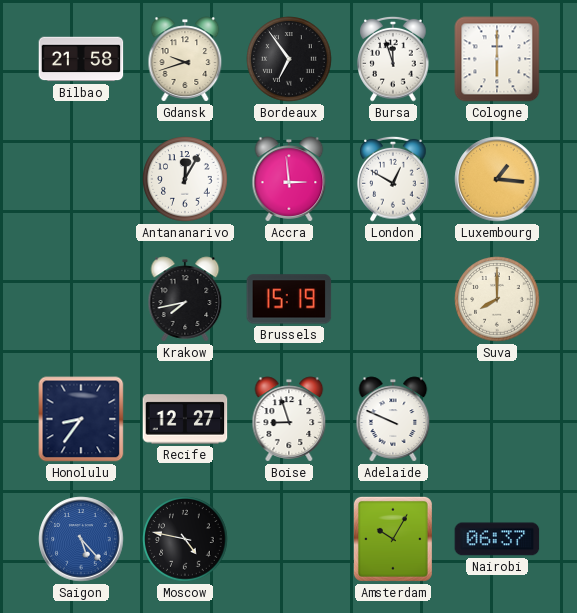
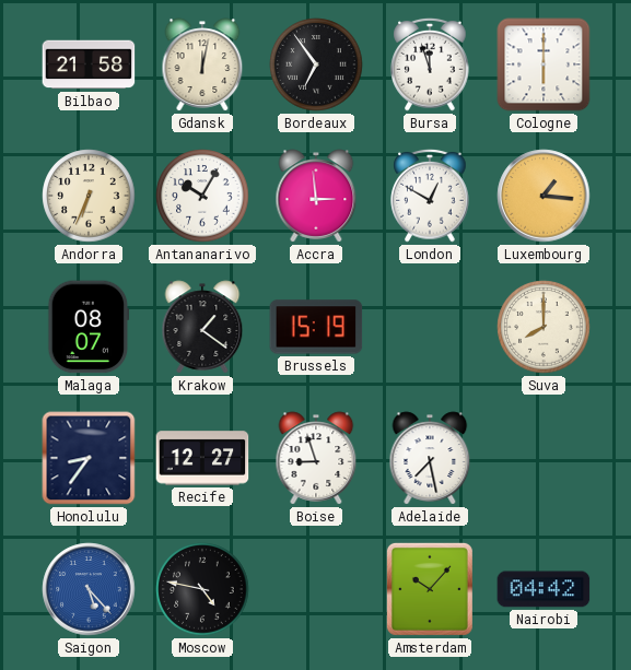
Gdansk: 9:42 -> 12:02 (202, 64)
Andorra: none -> 6:34 (89, 196)
Antananarivo: 12:05 -> 10:05 (202, 196)
Malaga: none -> 08:07 (89, 327)
Krakow: 7:43 -> 1:21 (202, 327)
Adelaide: 9:49 -> 7:28 (430, 458)
Amsterdam: 10:05 -> 10:07 (430, 589)
Nairobi: 06:37 -> 04:42 (544, 589)
